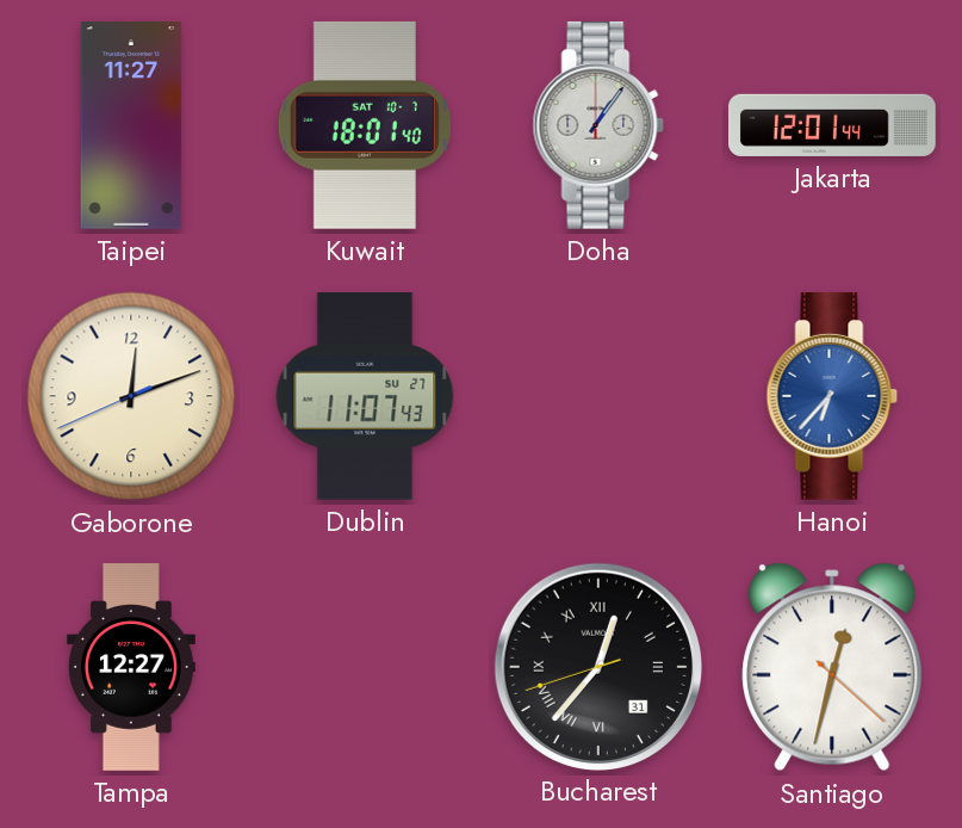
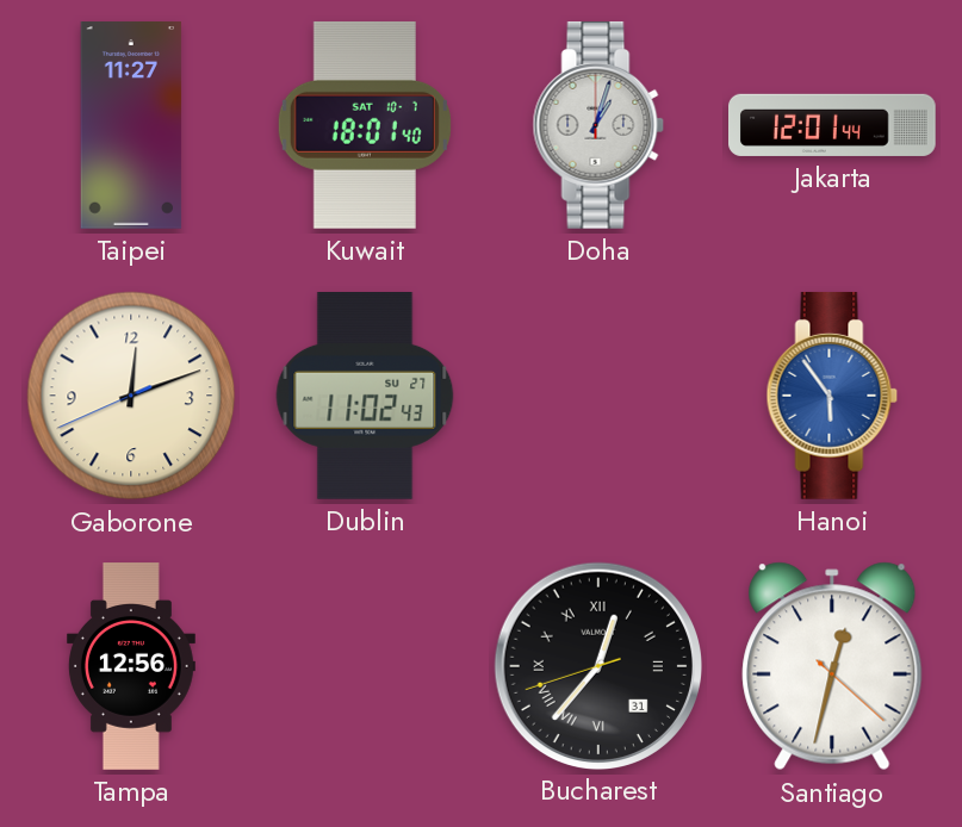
Doha: 1:06 -> 1:03 (598, 125)
Dublin: 11:07 -> 11:02 (365, 397)
Hanoi: 6:37 -> 5:54 (832, 396)
Tampa: 12:27 -> 12:56 (131, 666)
